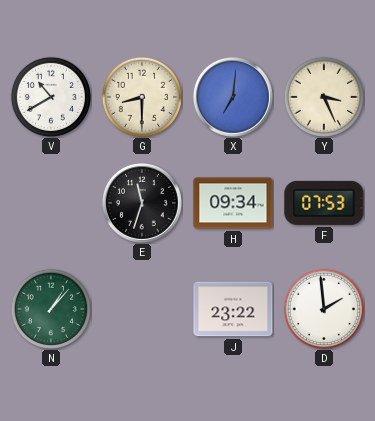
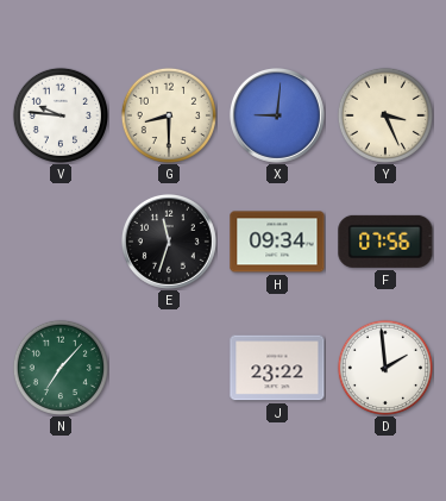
V: 10:40 -> 9:46 (61, 115)
X: 7:01 -> 9:01 (277, 115)
F: 07:53 -> 07:56 (385, 242)
N: 1:07 -> 7:07 (61, 368)
